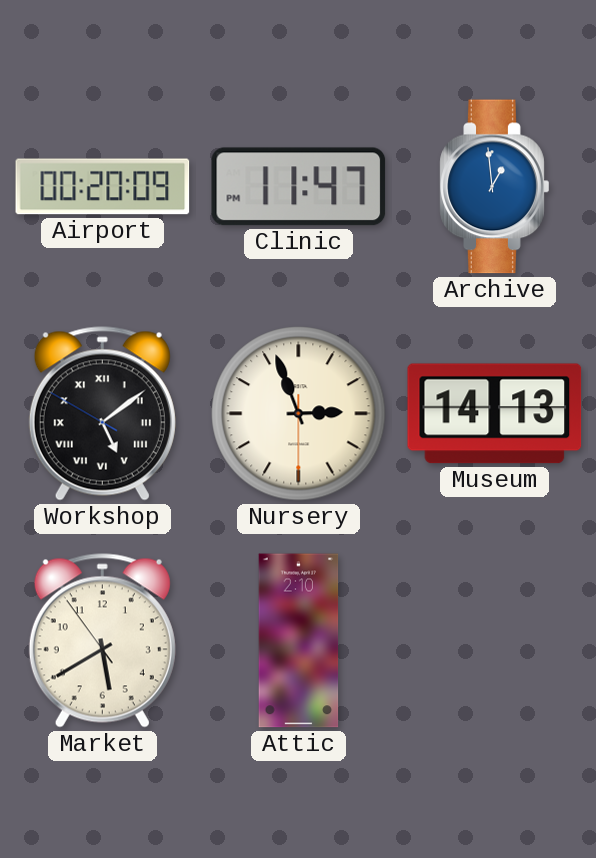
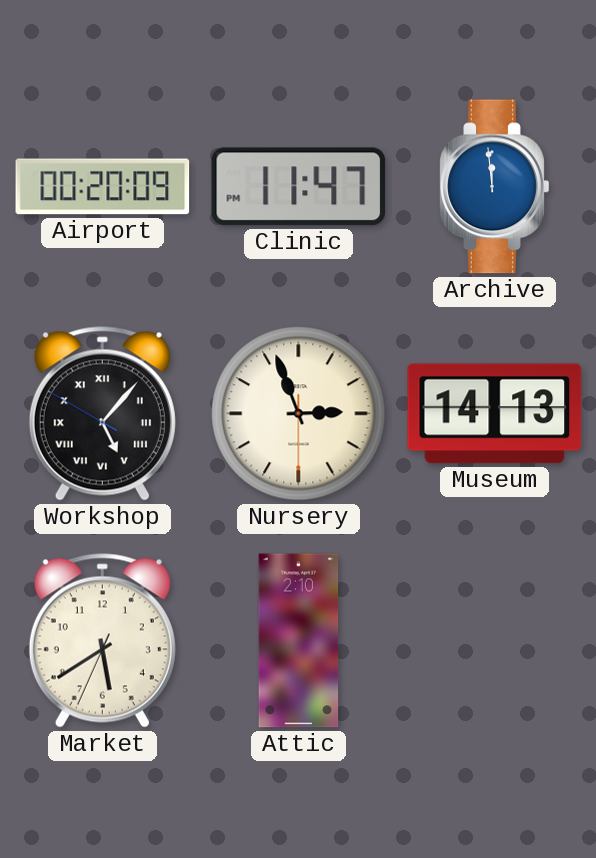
Archive: 12:59 -> 11:59 (495, 187)
Workshop: 5:08 -> 5:06 (102, 414)
Market: 5:39:54 -> 5:39:34 (102, 641)
